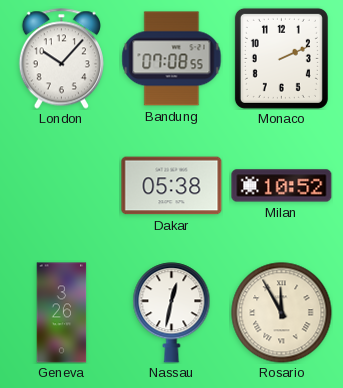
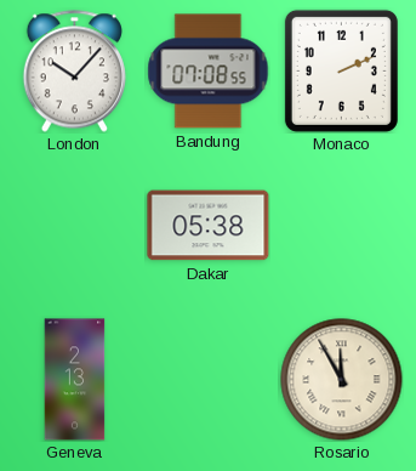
Milan: 10:52 -> none (282, 186)
Geneva: 3:26 -> 2:13 (75, 380)
Nassau: 12:32 -> none (172, 313)
